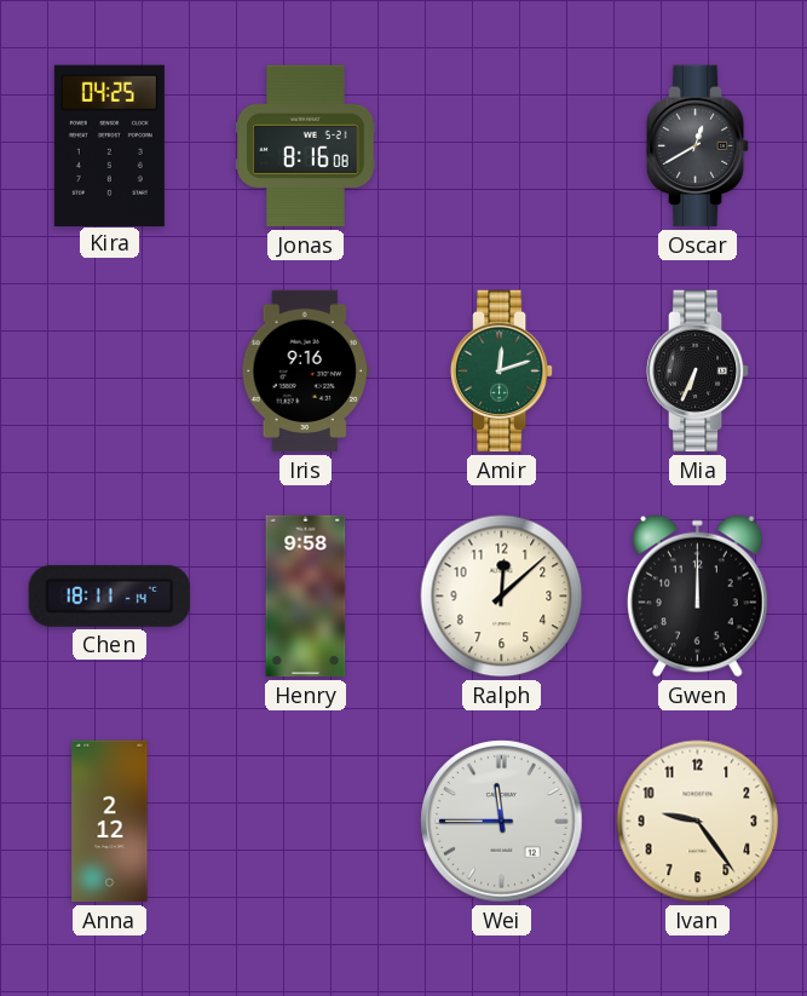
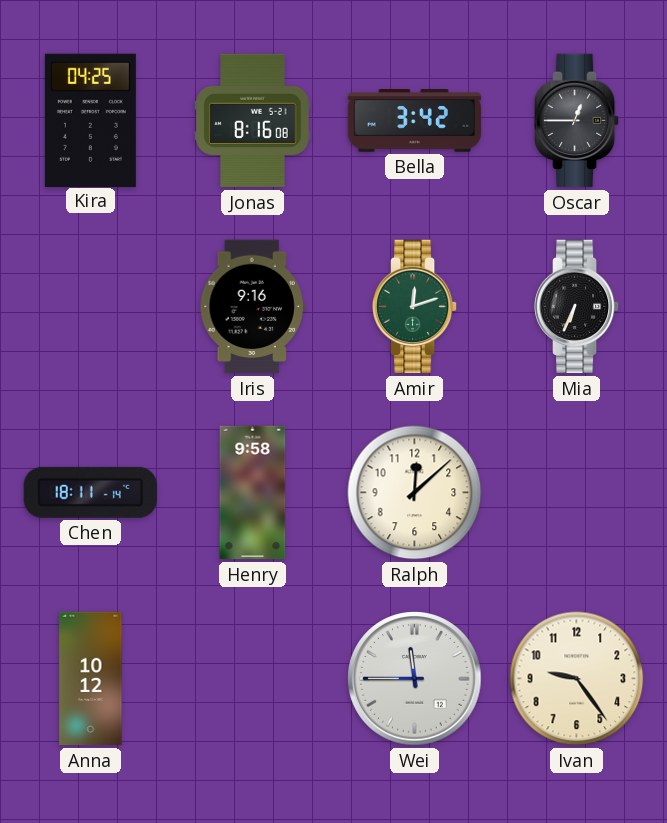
Bella: none -> 3:42 (415, 121)
Oscar: 12:40 -> 12:45 (577, 121)
Gwen: 12:00 -> none (698, 595)
Anna: 2:12 -> 10:12 (91, 679)
